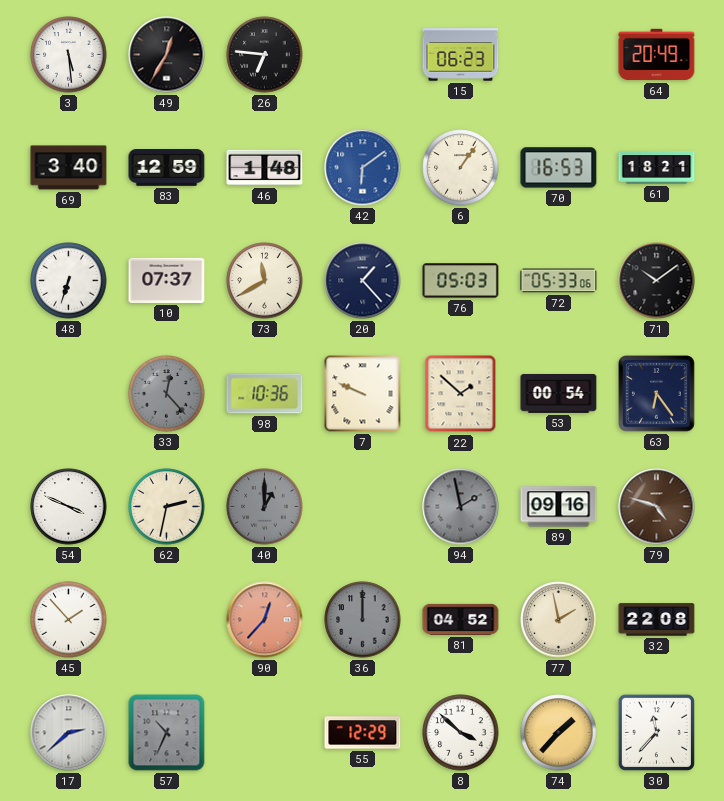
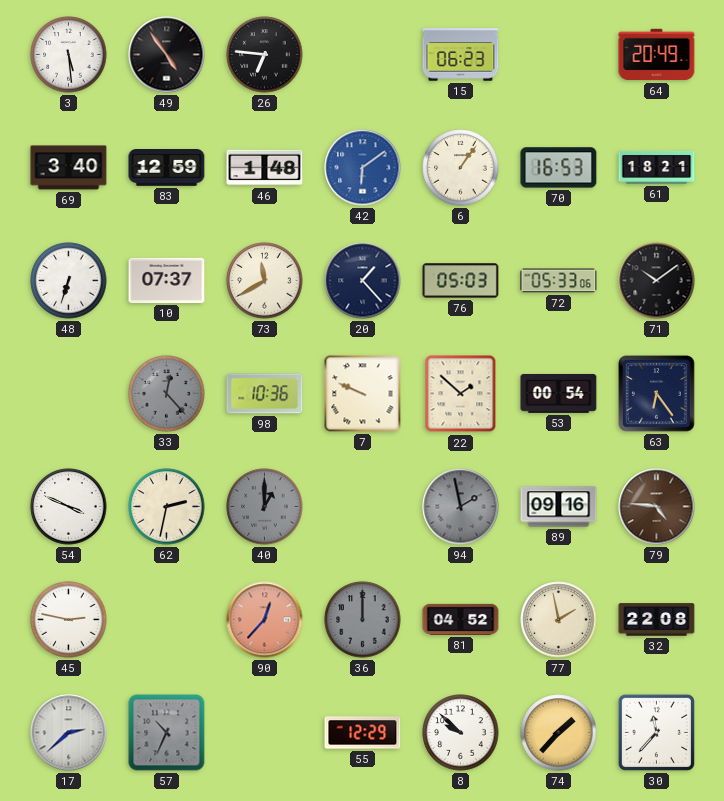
49: 12:35 -> 4:54 (167, 55)
79: 4:48 -> 4:46 (657, 507)
45: 1:53 -> 2:47 (69, 620)
8: 3:52 -> 9:52 (461, 733)
